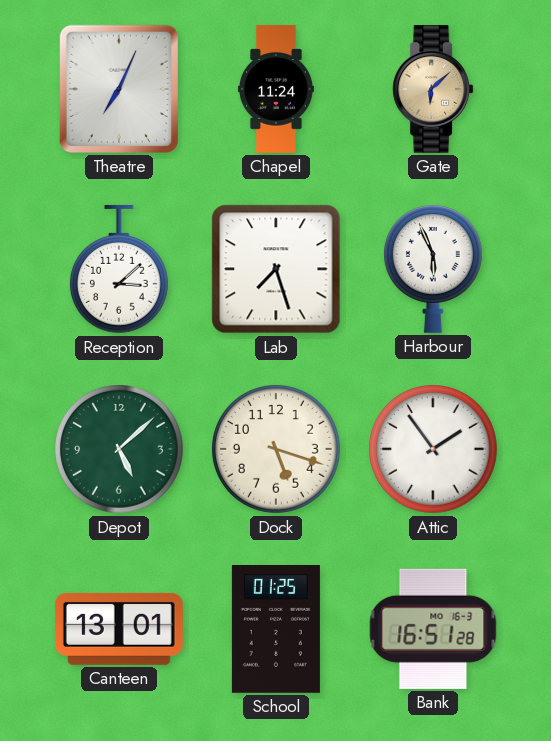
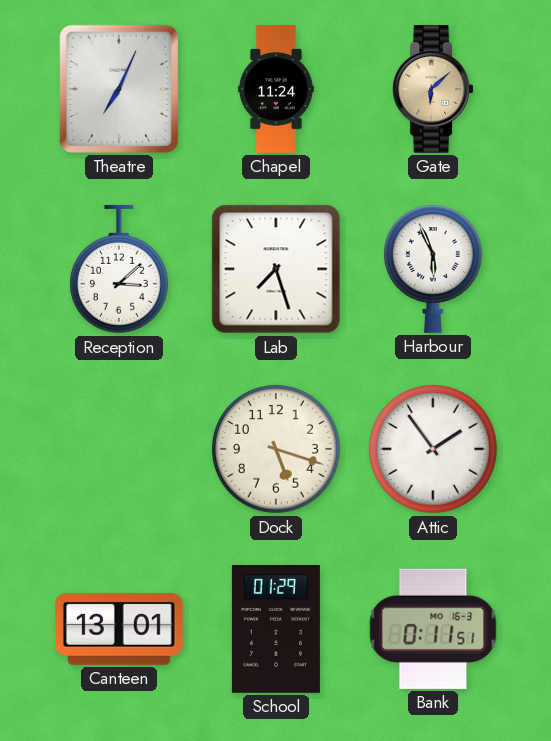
Depot: 5:08 -> none (120, 450)
School: 01:25 -> 01:29 (276, 630)
Bank: 16:51 -> 0:11 (433, 629)
